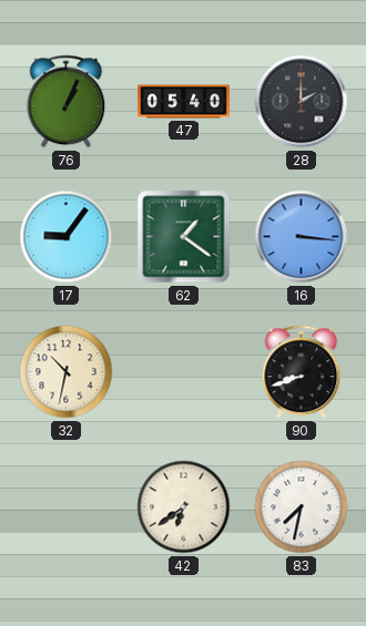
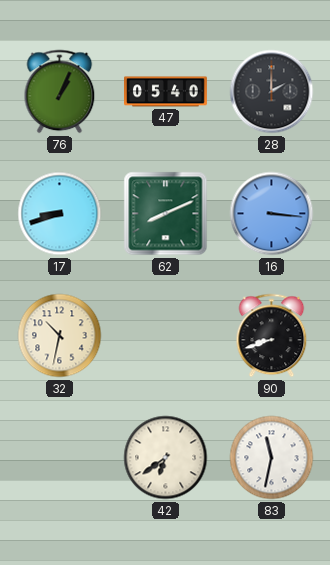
17: 9:06 -> 8:42 (60, 214)
62: 1:21 -> 8:11 (166, 214)
83: 7:32 -> 11:32 (272, 458)
